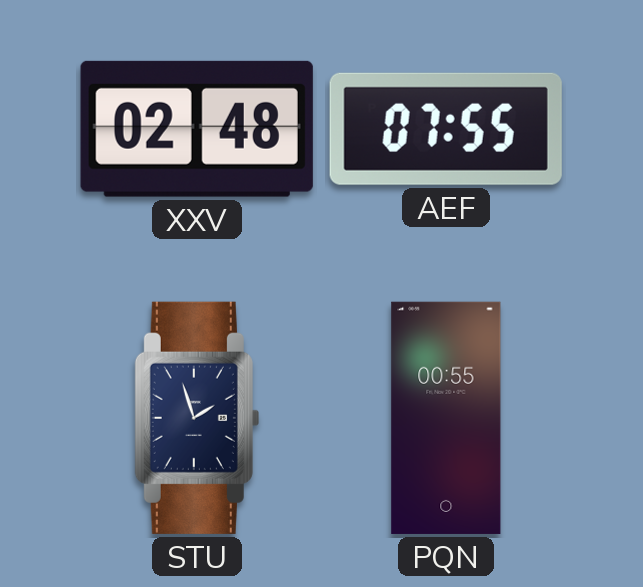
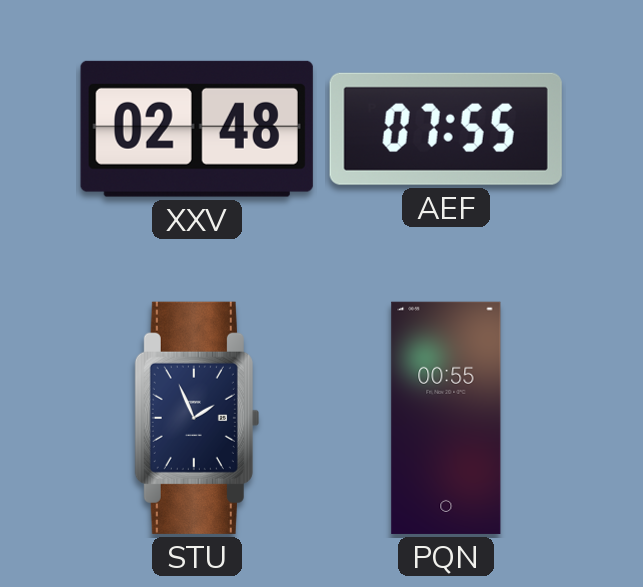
STU: 1:57 -> 1:56 (197, 418)
